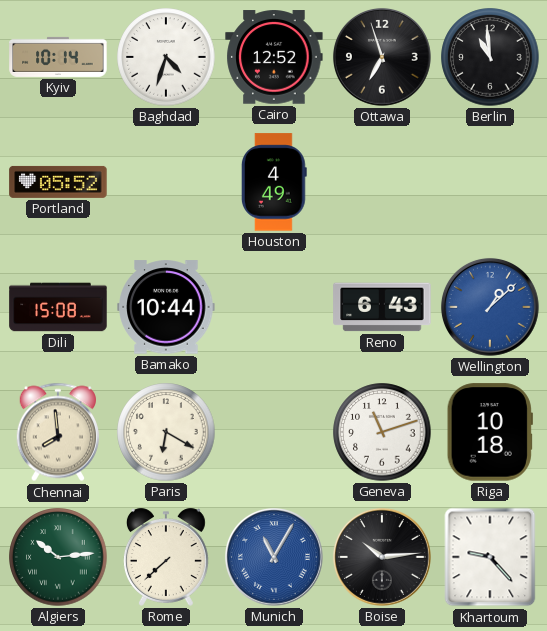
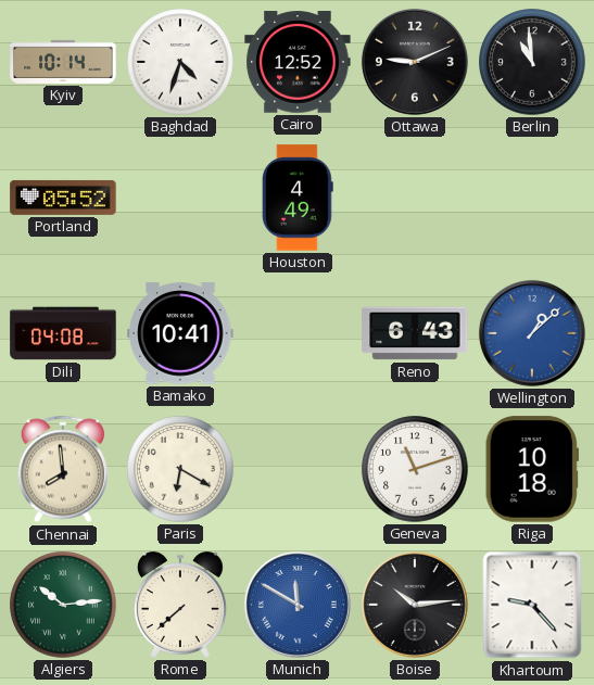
Ottawa: 6:57 -> 9:11 (415, 62)
Dili: 15:08 -> 04:08 (63, 333)
Bamako: 10:44 -> 10:41 (180, 333)
Munich: 11:05 -> 11:50 (298, 605)
